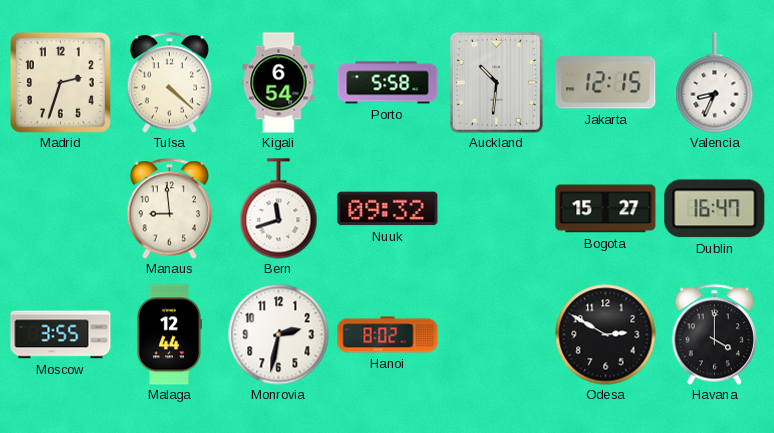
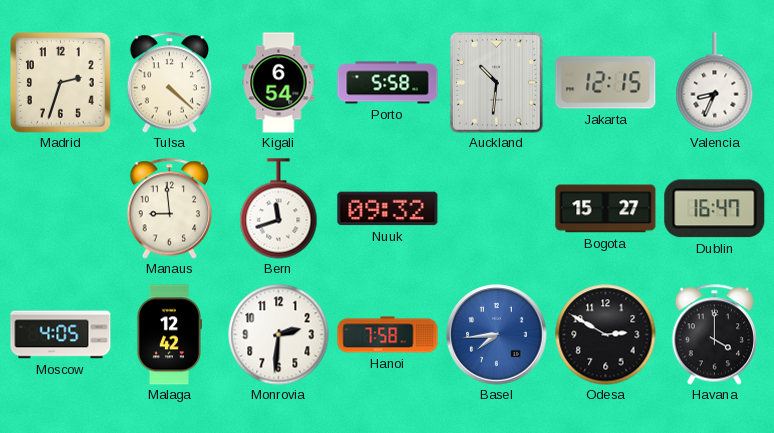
Moscow: 3:55 -> 4:05 (61, 335)
Malaga: 12:44 -> 12:42 (169, 335)
Monrovia: 2:32 -> 2:31 (279, 335)
Hanoi: 8:02 -> 7:58 (388, 335)
Basel: none -> 7:44 (497, 335)
